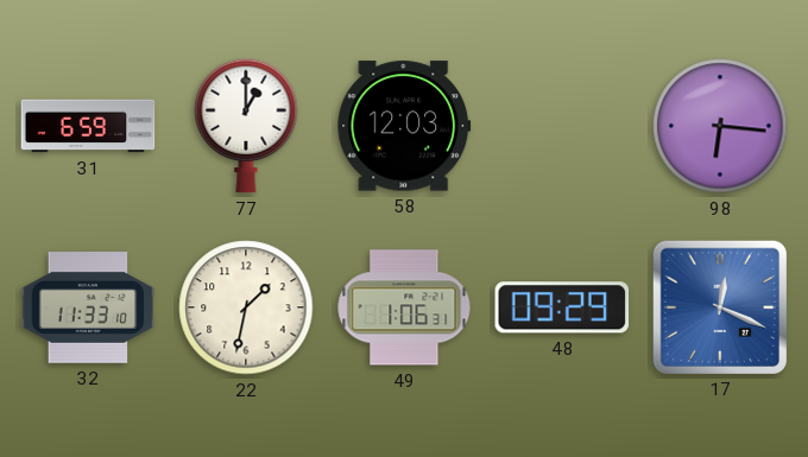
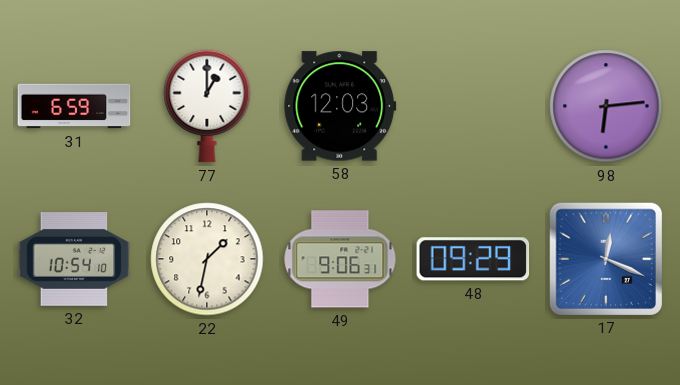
98: 6:16 -> 6:14 (606, 106)
32: 11:33 -> 10:54 (74, 260)
49: 1:06 -> 9:06 (340, 259)
